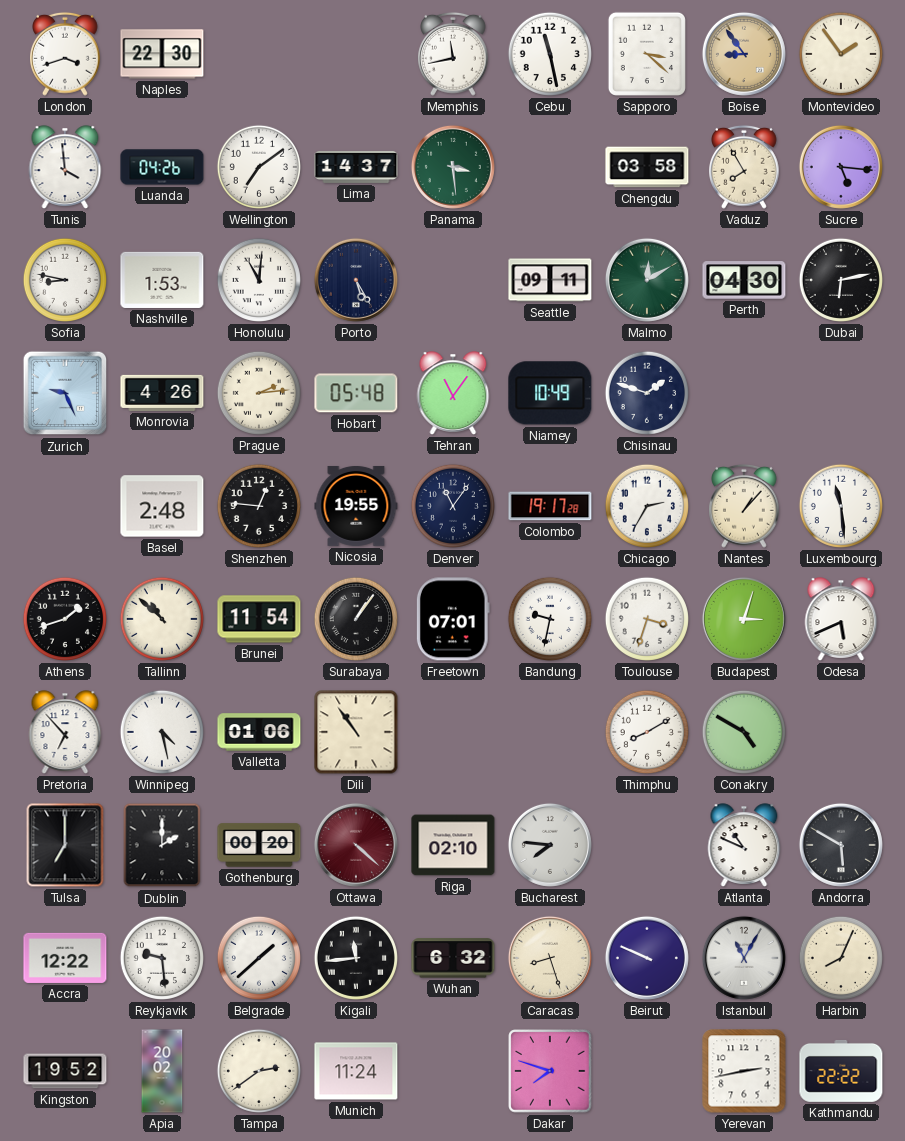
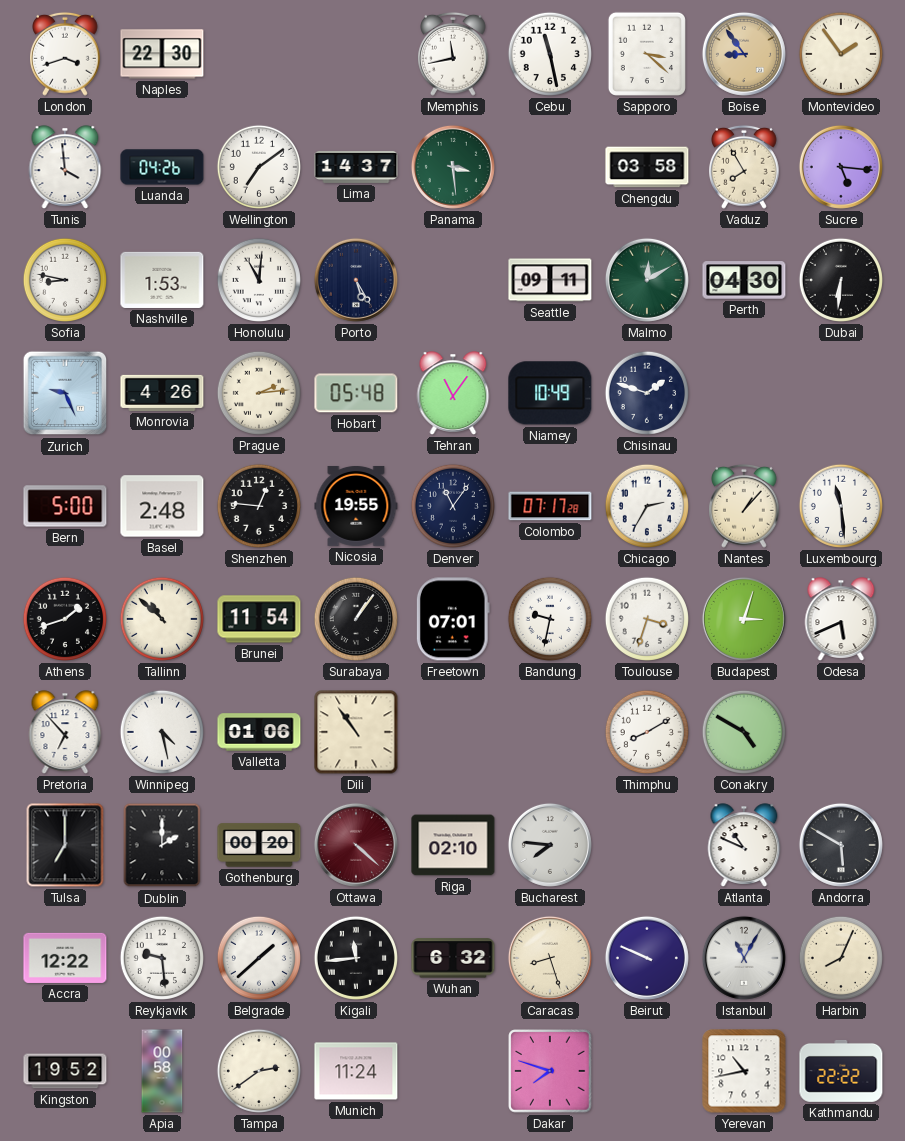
Dubai: 6:13 -> 6:31 (841, 280)
Bern: none -> 5:00 (65, 506)
Colombo: 19:17 -> 07:17 (550, 506)
Apia: 20:02 -> 00:58 (162, 1071)
Yerevan: 2:43 -> 10:43 (744, 1071)
